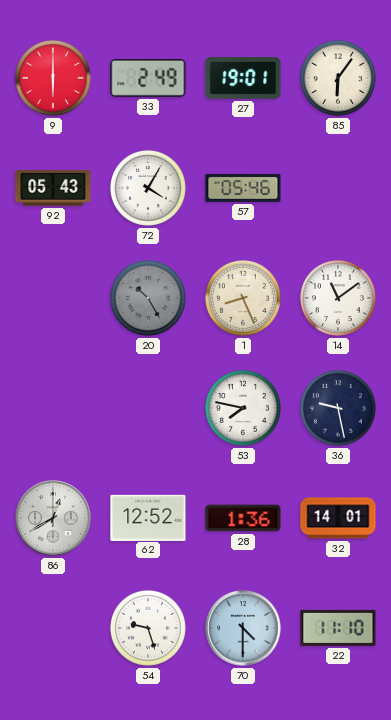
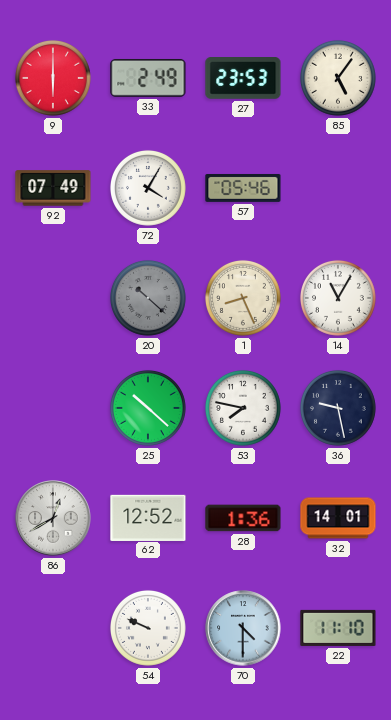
27: 19:01 -> 23:53 (243, 79)
85: 6:06 -> 5:06 (338, 78)
92: 05:43 -> 07:49 (53, 188)
20: 10:25 -> 10:22 (148, 298)
14: 11:09 -> 11:05 (338, 298)
25: none -> 10:22 (148, 408)
54: 9:27 -> 9:49 (148, 628)
